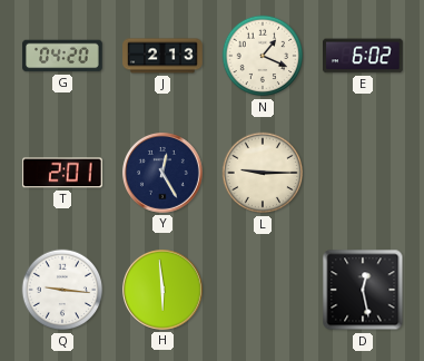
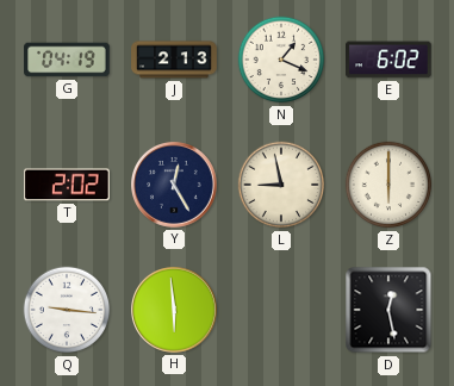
G: 04:20 -> 04:19 (67, 60)
T: 2:01 -> 2:02 (68, 185)
L: 9:15 -> 8:58 (281, 185)
Z: none -> 6:00 (388, 185)
